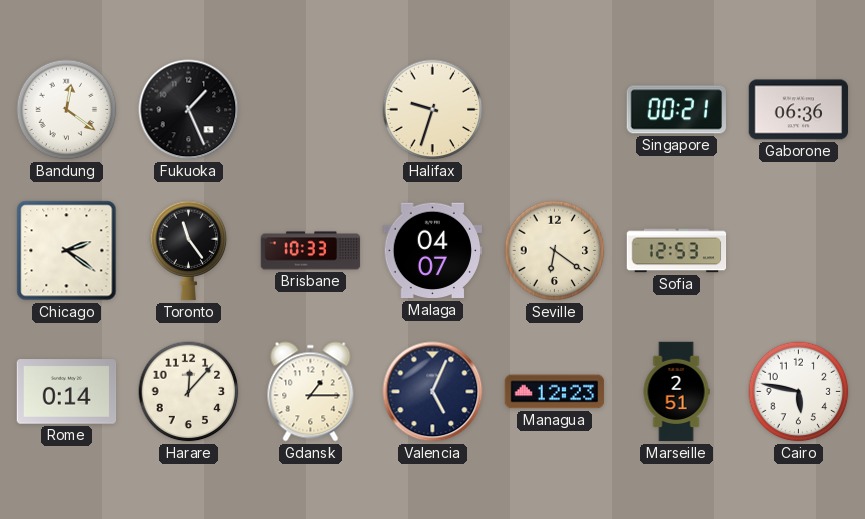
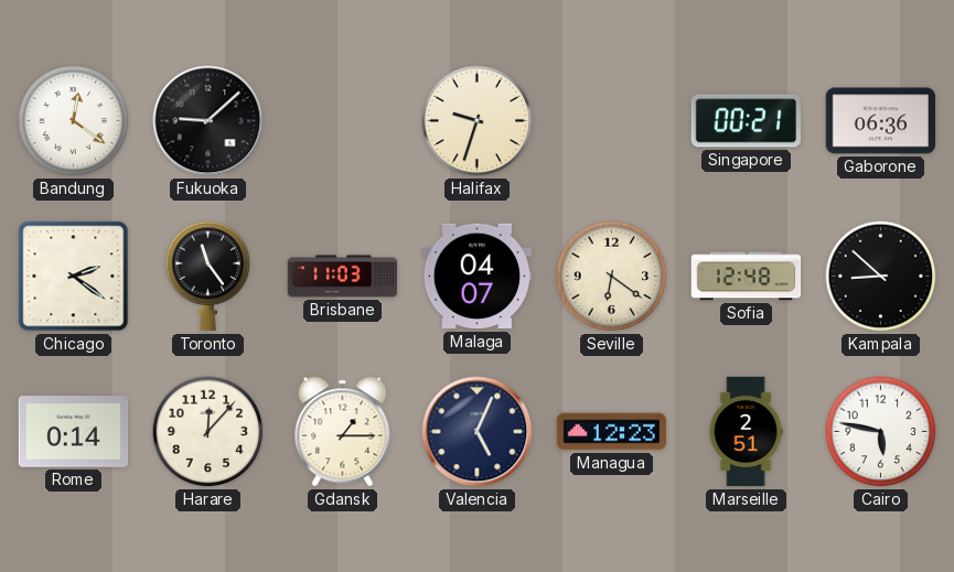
Fukuoka: 1:26 -> 9:08 (208, 121)
Brisbane: 10:33 -> 11:03 (343, 277)
Sofia: 12:53 -> 12:48 (747, 277)
Kampala: none -> 8:52 (881, 277)
